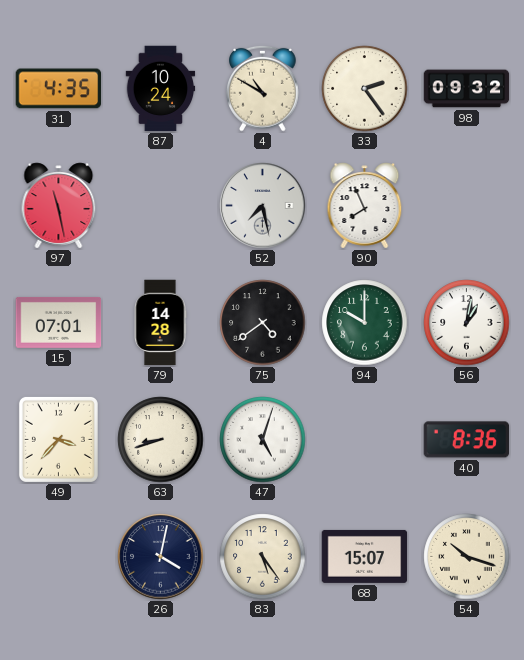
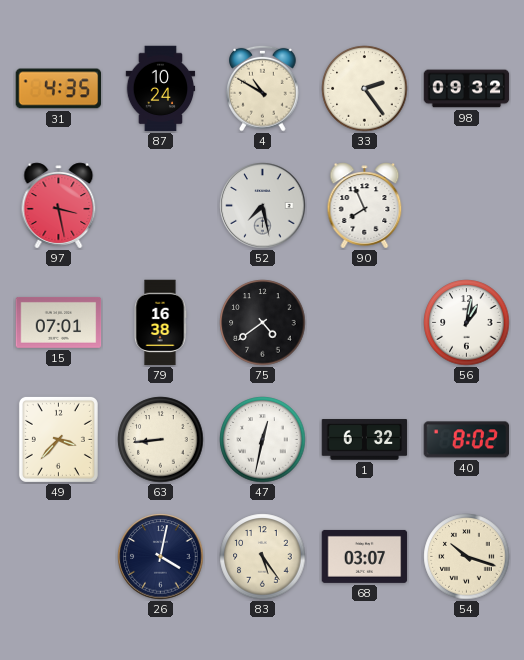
97: 11:28 -> 3:28 (59, 206)
79: 14:28 -> 16:38 (160, 323)
94: 10:00 -> none (365, 323)
63: 8:42 -> 8:44 (161, 440)
47: 5:03 -> 12:32 (263, 440)
1: none -> 6:32 (365, 440)
40: 8:36 -> 8:02 (467, 440)
68: 15:07 -> 03:07 (365, 556)
